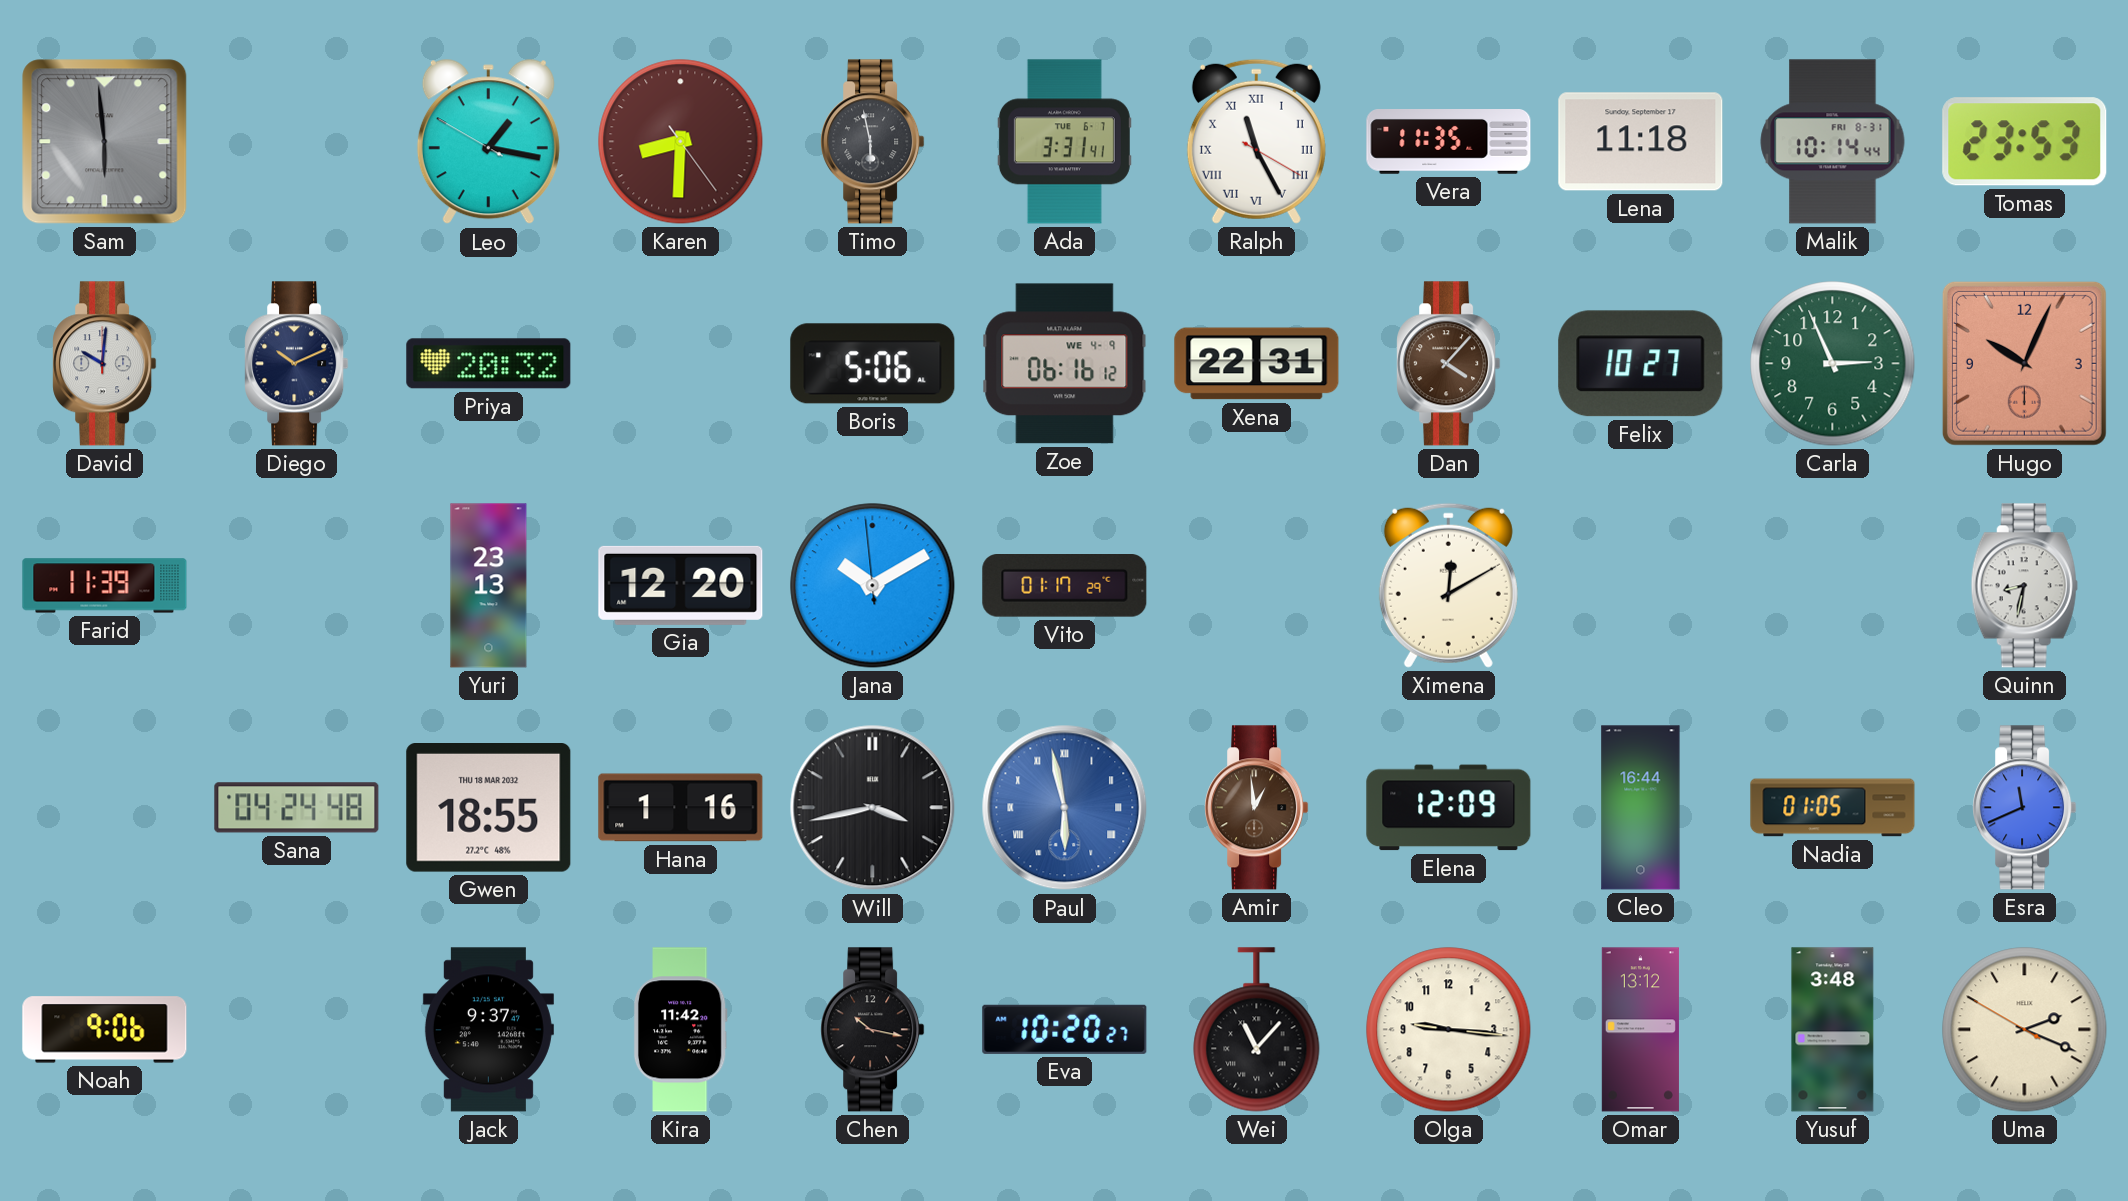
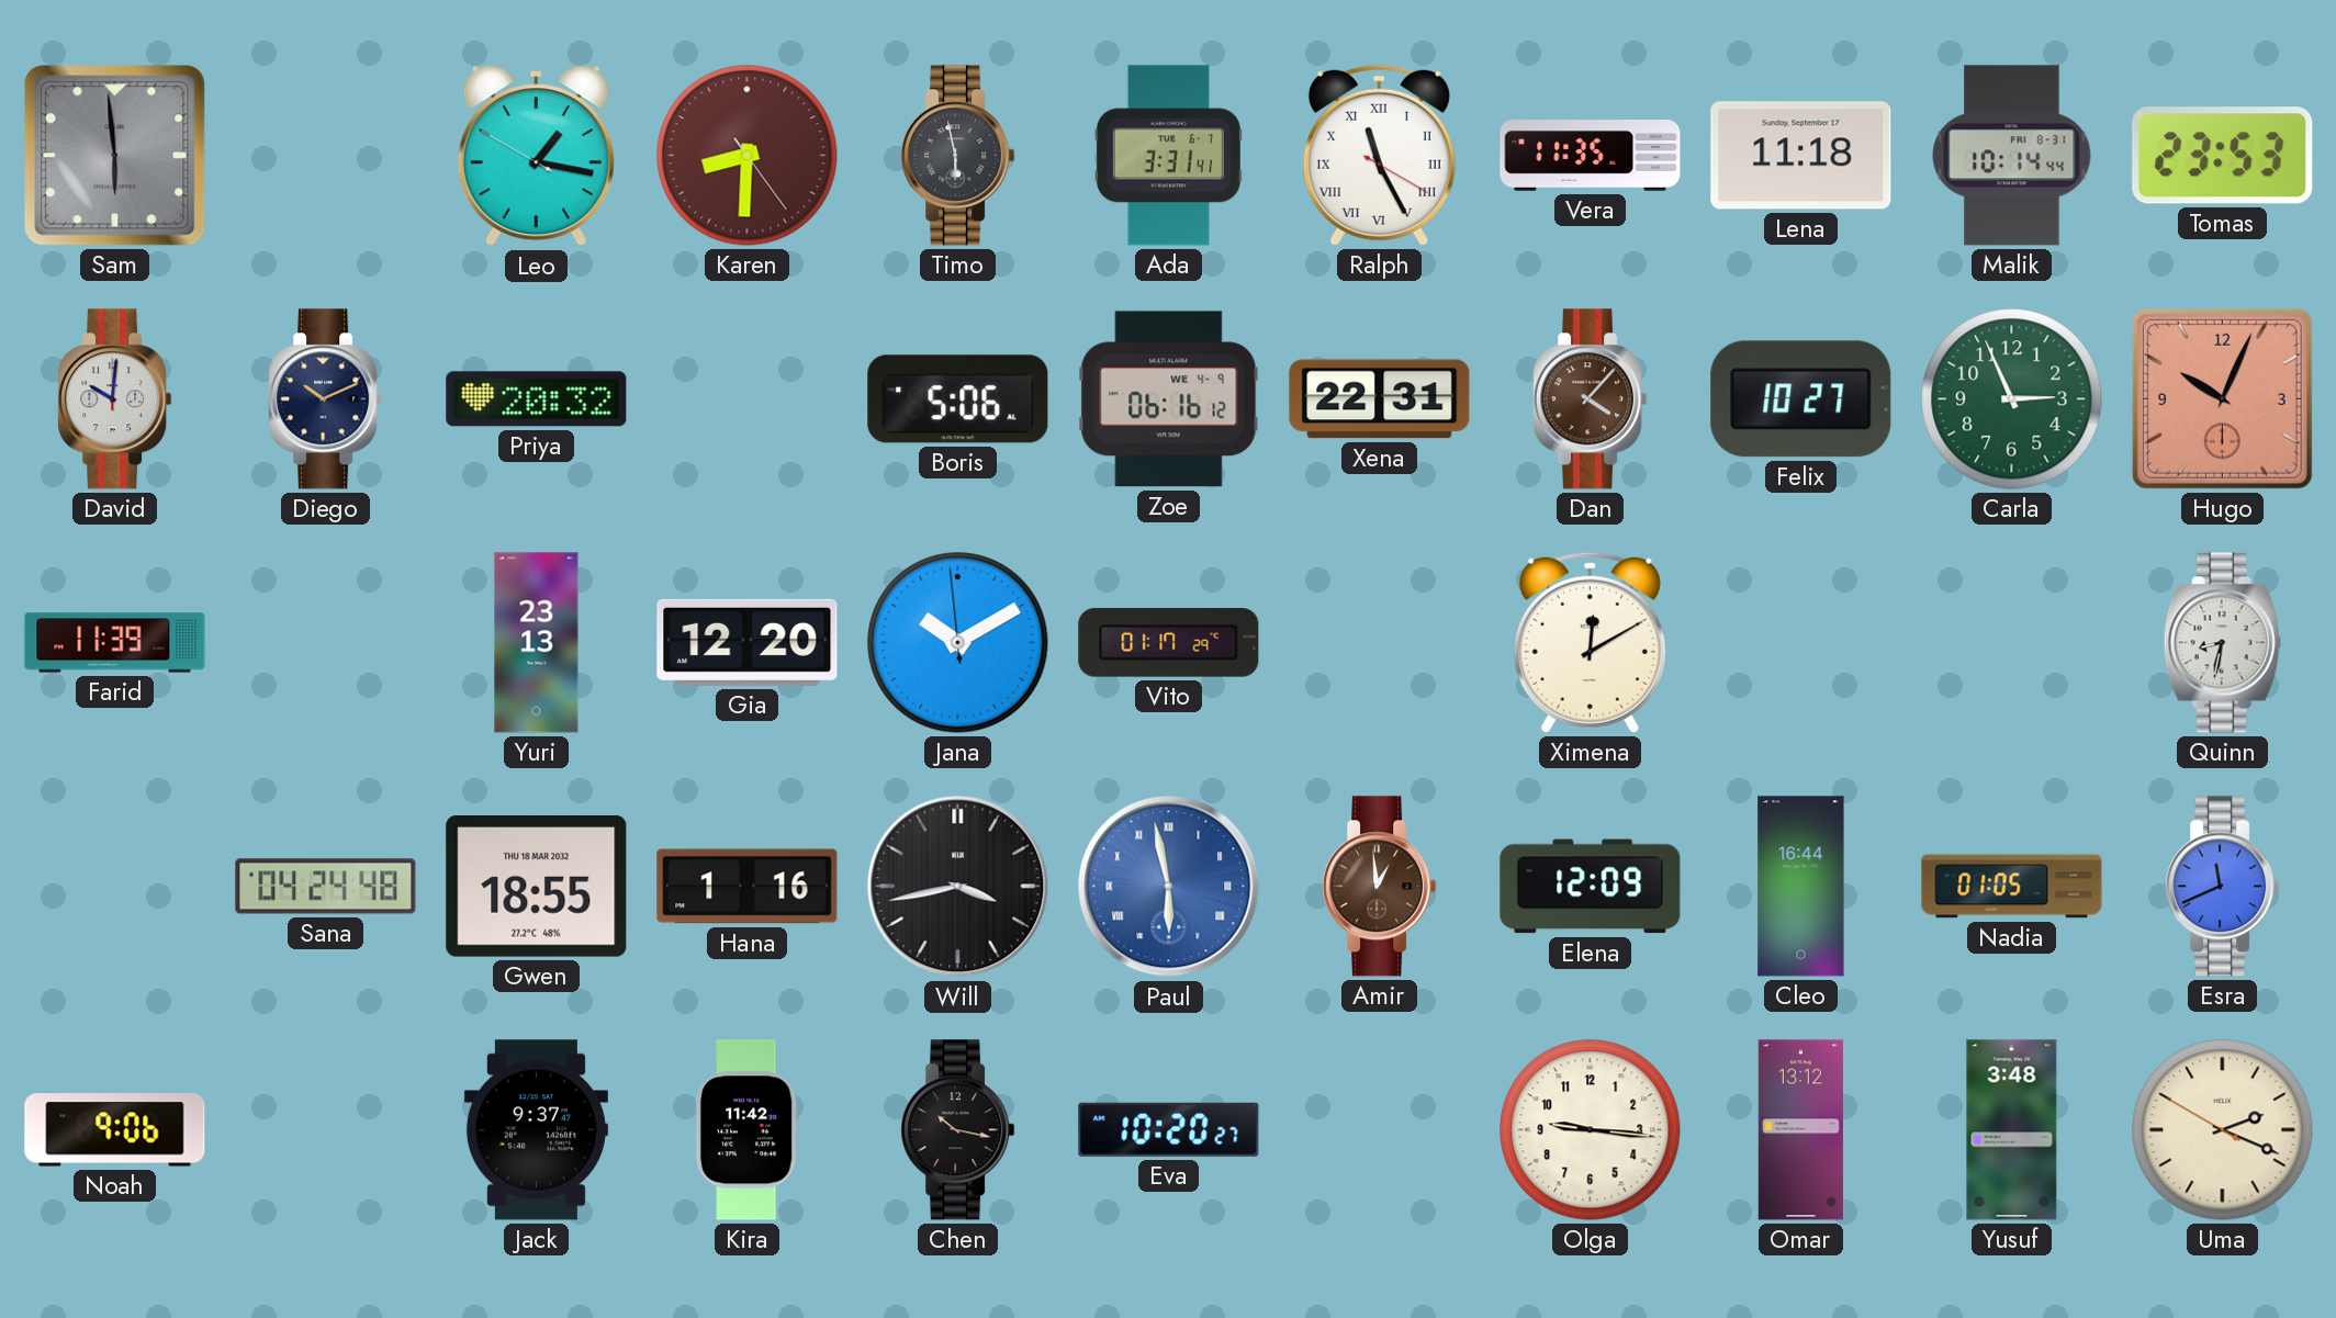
Wei: 11:07 -> none (1257, 1030)
